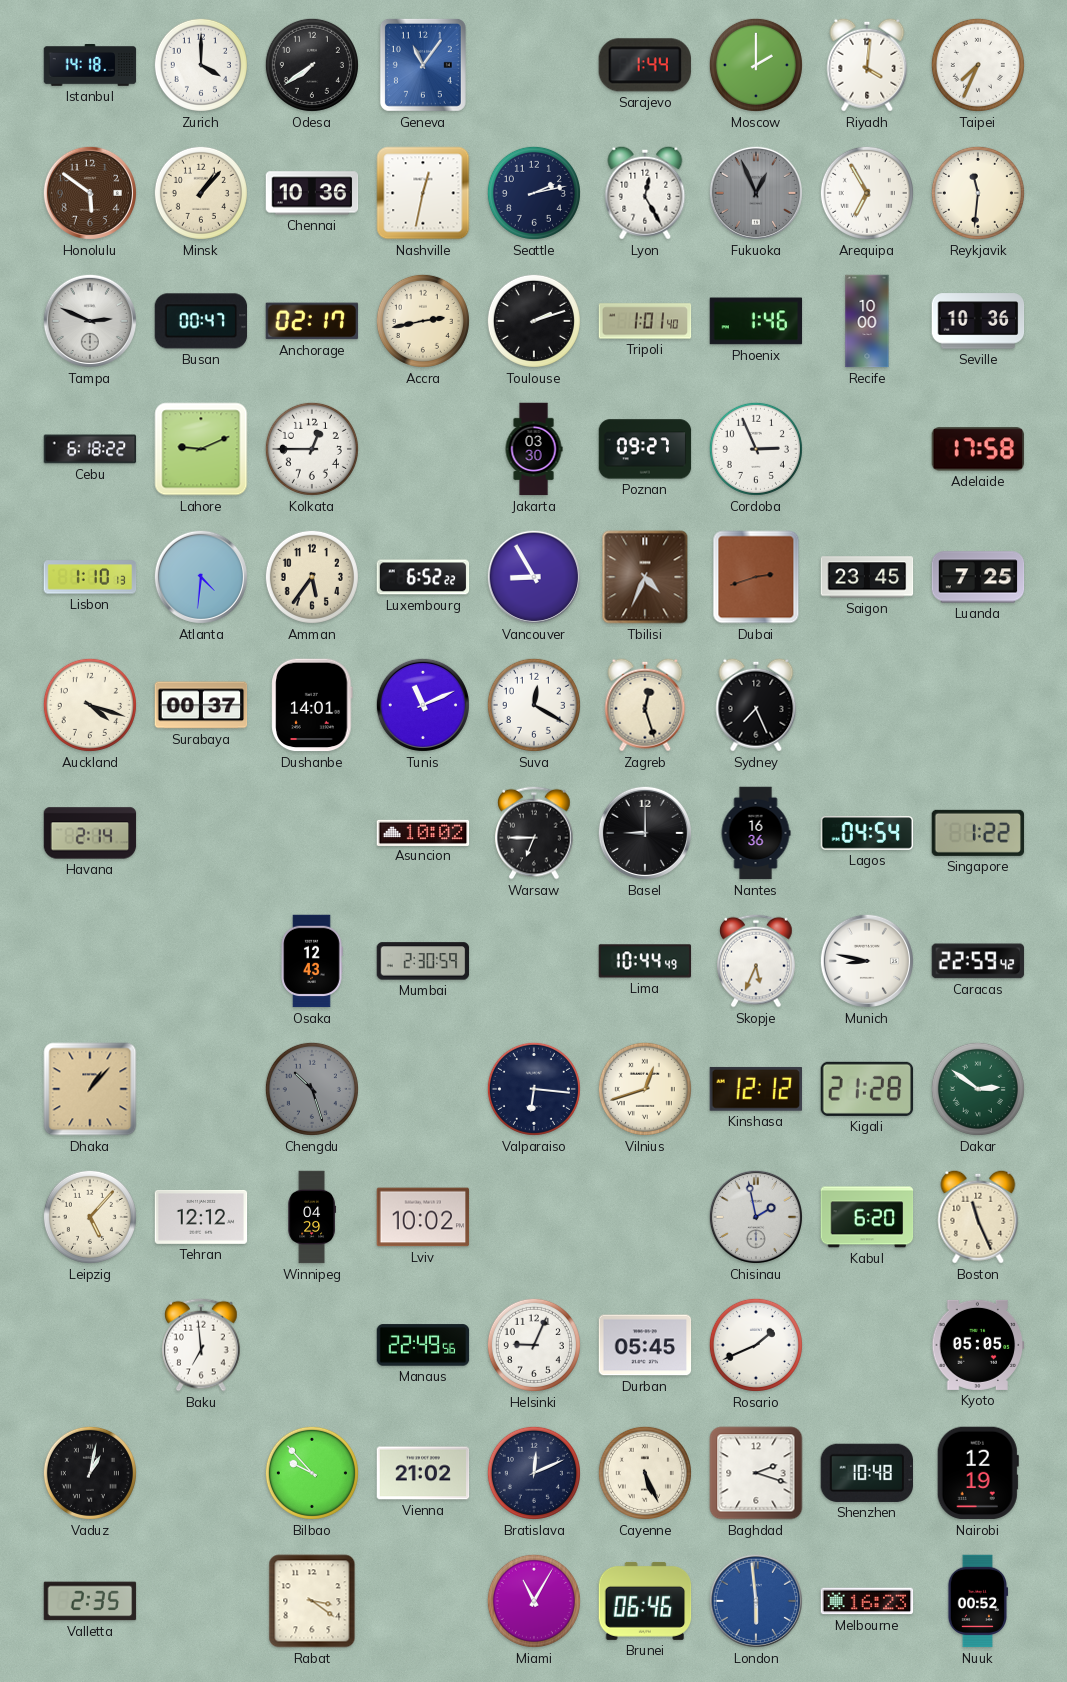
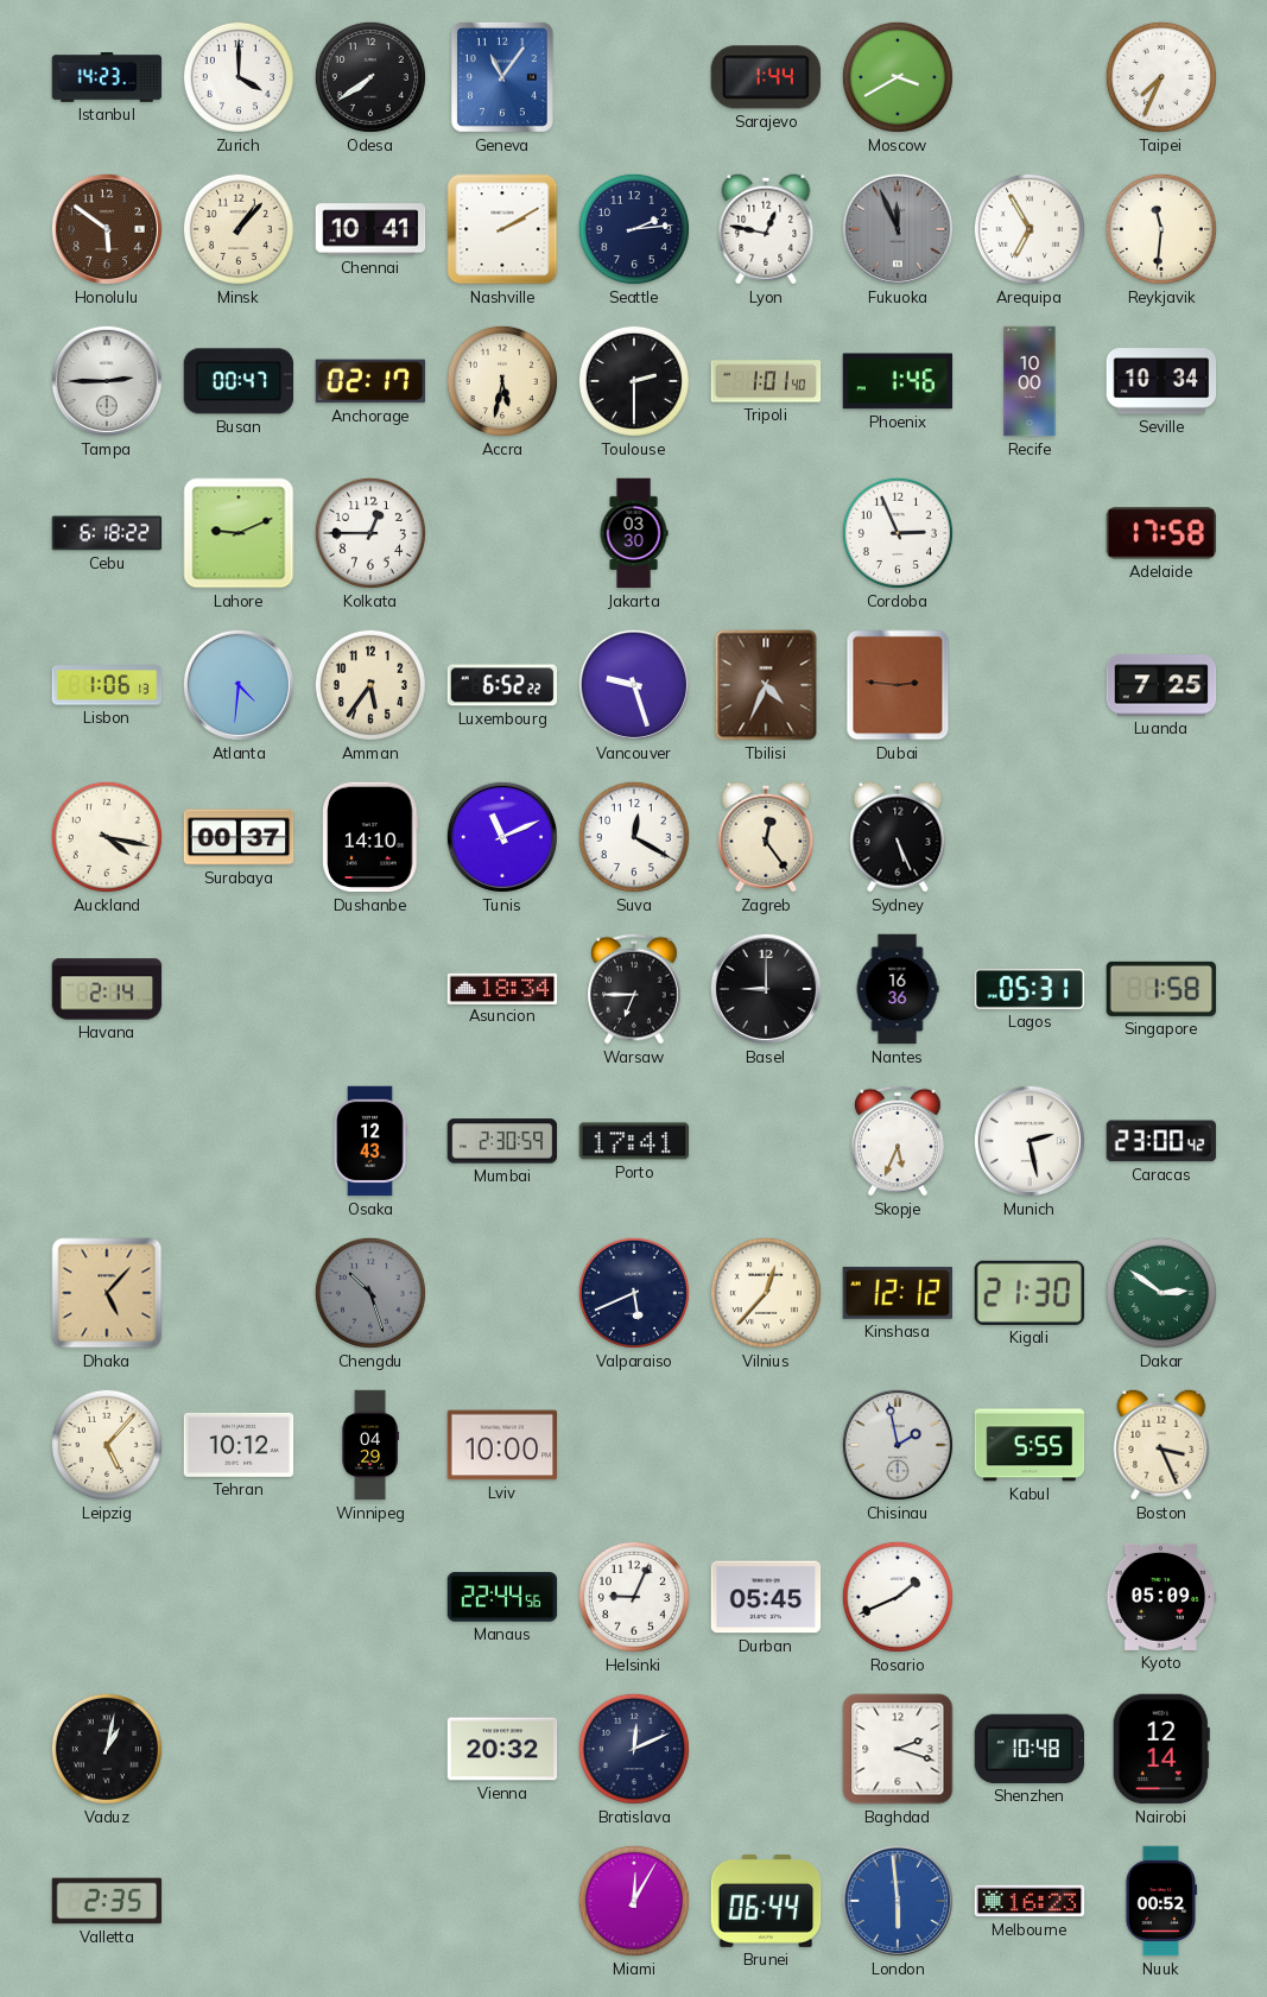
Istanbul: 14:18 -> 14:23 (107, 78)
Moscow: 2:00 -> 3:40 (898, 77)
Riyadh: 4:01 -> none (867, 65)
Chennai: 10:36 -> 10:41 (370, 229)
Nashville: 12:32 -> 2:10 (502, 229)
Seattle: 2:13 -> 2:14 (634, 229)
Lyon: 12:25 -> 12:47 (766, 229)
Fukuoka: 12:56 -> 11:56 (898, 229)
Tampa: 2:49 -> 2:45 (107, 381)
Accra: 2:43 -> 5:32 (502, 381)
Toulouse: 2:12 -> 2:30 (634, 381)
Seville: 10:36 -> 10:34 (1161, 381)
Poznan: 09:27 -> none (645, 449)
Lisbon: 1:10 -> 1:06 (107, 685)
Vancouver: 8:55 -> 9:27 (634, 685)
Dubai: 2:42 -> 2:46 (898, 685)
Saigon: 23:45 -> none (867, 577)
Auckland: 4:18 -> 4:17 (107, 837)
Dushanbe: 14:01 -> 14:10 (370, 837)
Zagreb: 12:27 -> 12:24 (766, 837)
Sydney: 7:26 -> 5:26 (898, 837)
Asuncion: 10:02 -> 18:34 (502, 988)
Lagos: 04:54 -> 05:31 (1030, 989)
Singapore: 1:22 -> 1:58 (1161, 989)
Porto: none -> 17:41 (634, 1141)
Lima: 10:44 -> none (645, 961)
Munich: 8:47 -> 2:28 (1030, 1141)
Caracas: 22:59 -> 23:00 (1161, 1141)
Dhaka: 1:07 -> 5:07 (107, 1293)
Valparaiso: 6:16 -> 5:41 (634, 1293)
Vilnius: 12:42 -> 12:37 (766, 1293)
Kigali: 21:28 -> 21:30 (1030, 1293)
Tehran: 12:12 -> 10:12 (239, 1445)
Lviv: 10:02 -> 10:00 (502, 1445)
Kabul: 6:20 -> 5:55 (1030, 1445)
Boston: 11:26 -> 3:26 (1161, 1445)
Baku: 6:59 -> none (201, 1345)
Manaus: 22:49 -> 22:44 (502, 1597)
Kyoto: 05:05 -> 05:09 (1161, 1597)
Bilbao: 9:53 -> none (312, 1473)
Vienna: 21:02 -> 20:32 (502, 1749)
Cayenne: 5:26 -> none (645, 1473)
Nairobi: 12:19 -> 12:14 (1161, 1749)
Rabat: 3:21 -> none (312, 1601)
Miami: 11:05 -> 12:05 (634, 1901)
Brunei: 06:46 -> 06:44 (766, 1901)
